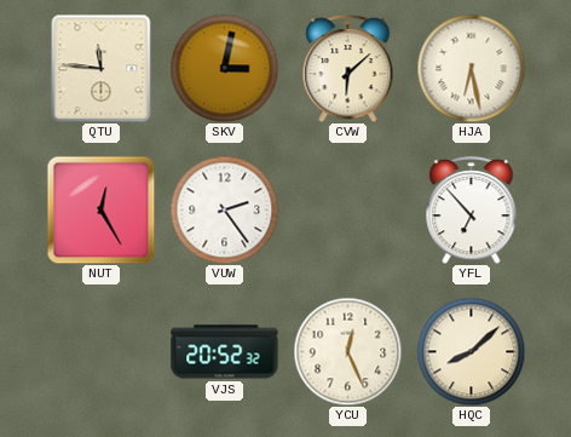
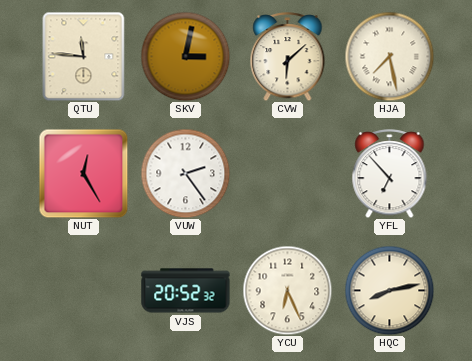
HJA: 6:28 -> 7:28 (389, 56)
YCU: 12:26 -> 6:26 (287, 290)
HQC: 8:08 -> 8:13 (389, 290)
